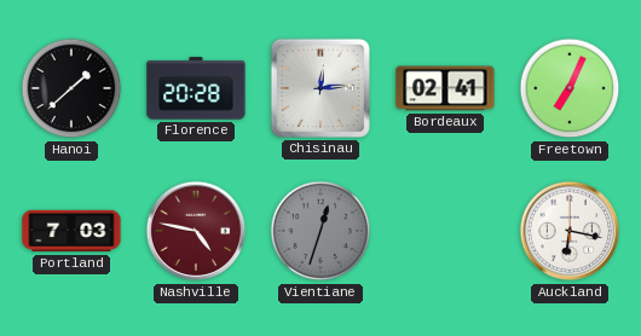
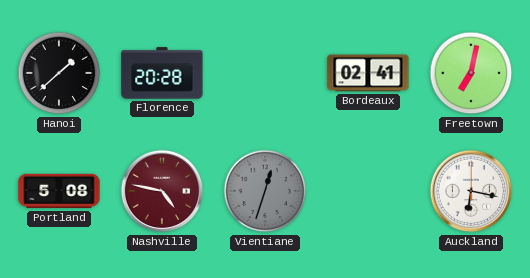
Chisinau: 12:14 -> none (320, 88)
Freetown: 7:04 -> 7:02 (471, 73)
Portland: 7:03 -> 5:08 (59, 191)
